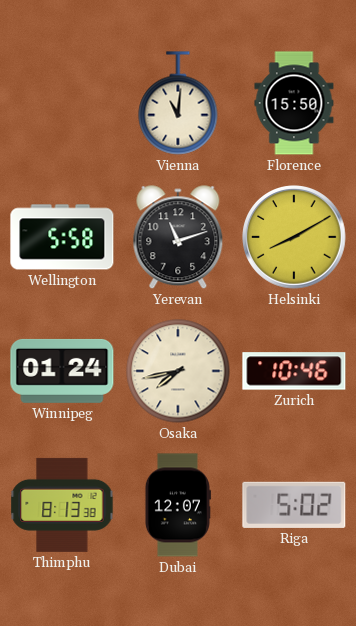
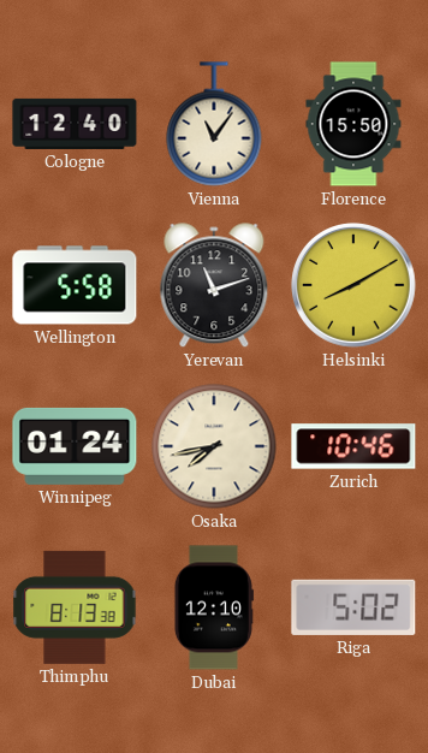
Cologne: none -> 12:40 (75, 124)
Vienna: 11:01 -> 11:06 (214, 124)
Dubai: 12:07 -> 12:10 (213, 607)
